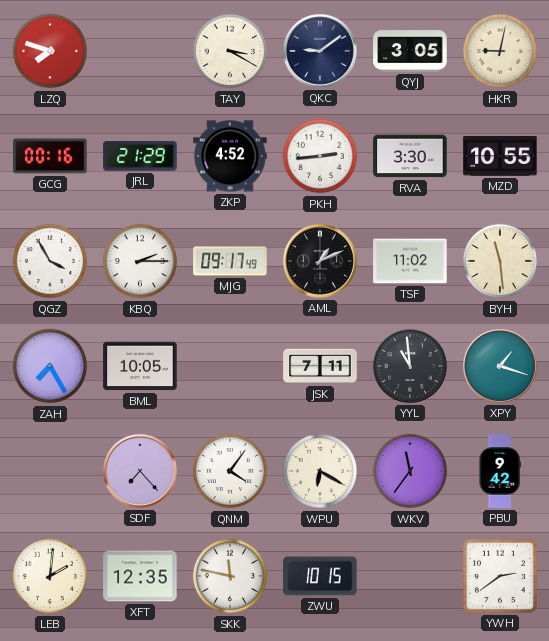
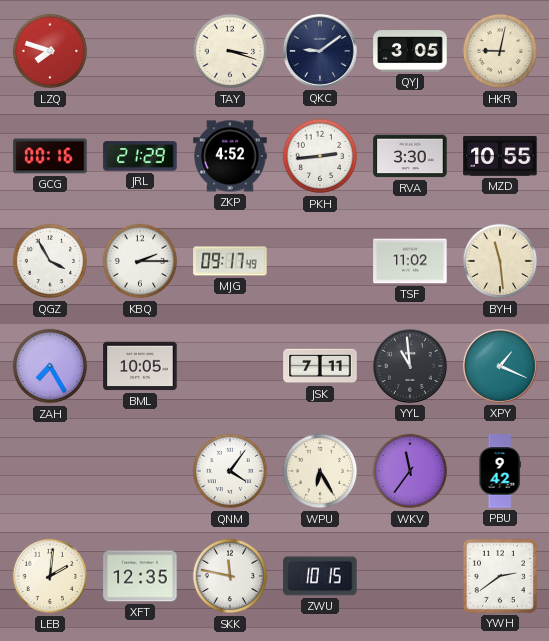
TAY: 3:20 -> 3:18 (230, 51)
AML: 1:11 -> none (321, 262)
XPY: 1:18 -> 1:19 (501, 367)
SDF: 7:23 -> none (141, 472)
WPU: 6:20 -> 6:25 (320, 471)
